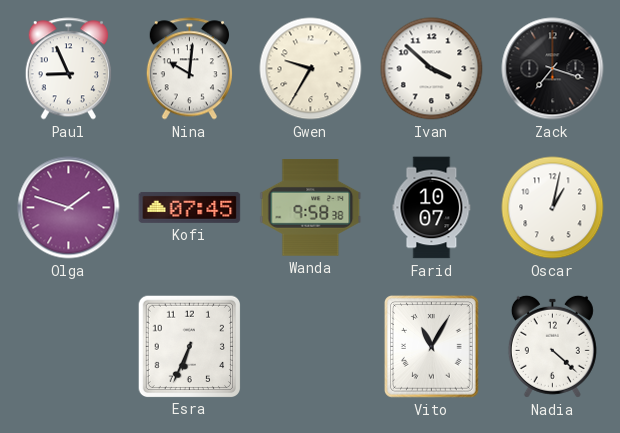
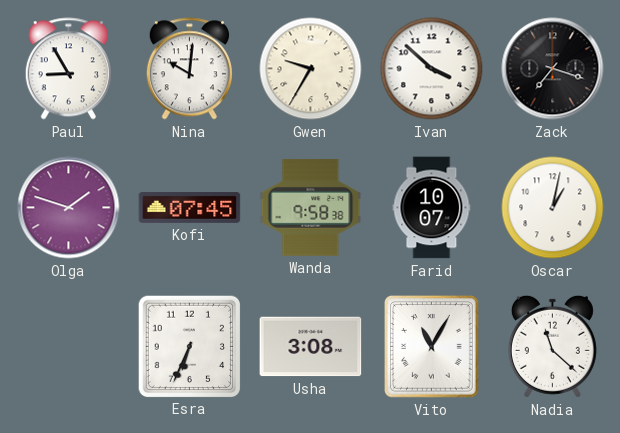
Paul: 8:56 -> 8:55 (68, 69)
Usha: none -> 3:08 (311, 347)
Nadia: 4:22 -> 11:22 (552, 346)
